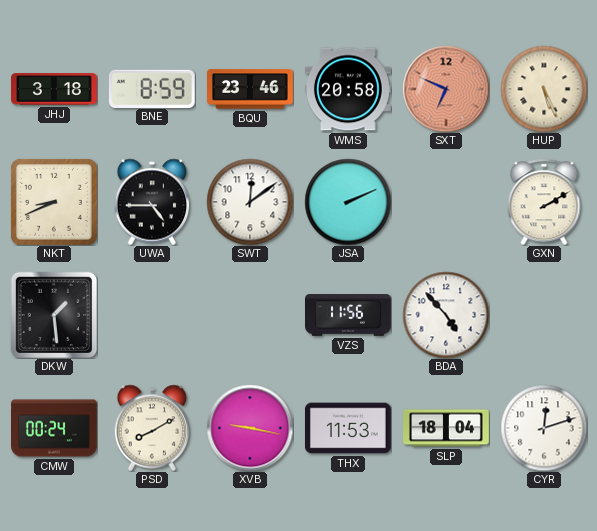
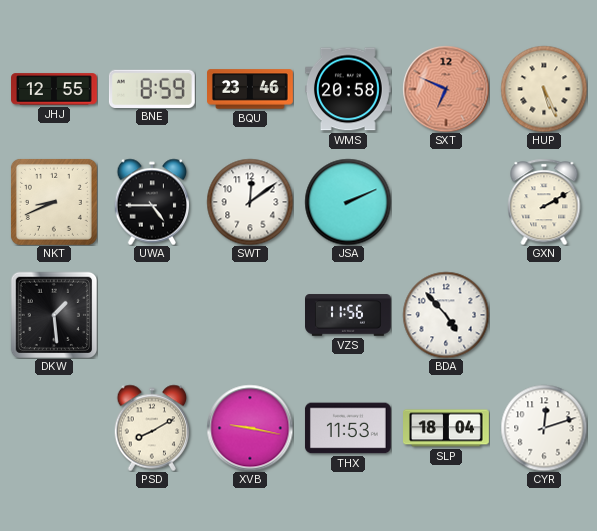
JHJ: 3:18 -> 12:55 (55, 89)
CMW: 00:24 -> none (55, 428)
